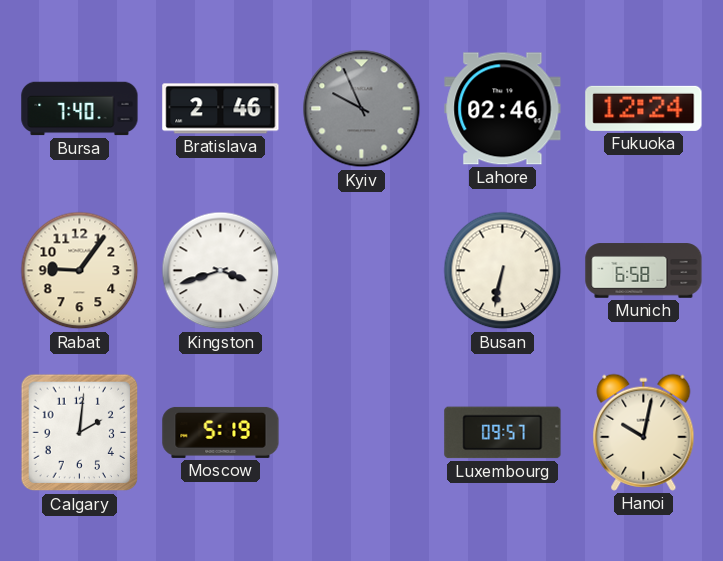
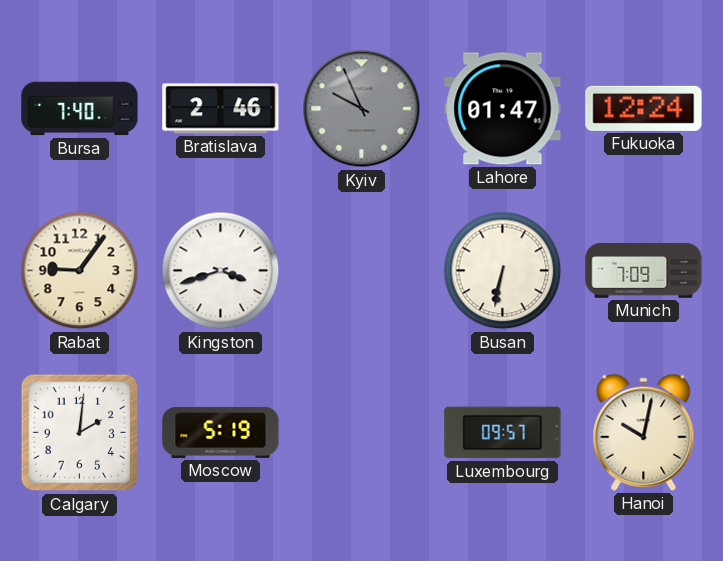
Lahore: 02:46 -> 01:47 (503, 109)
Munich: 6:58 -> 7:09 (644, 271)
